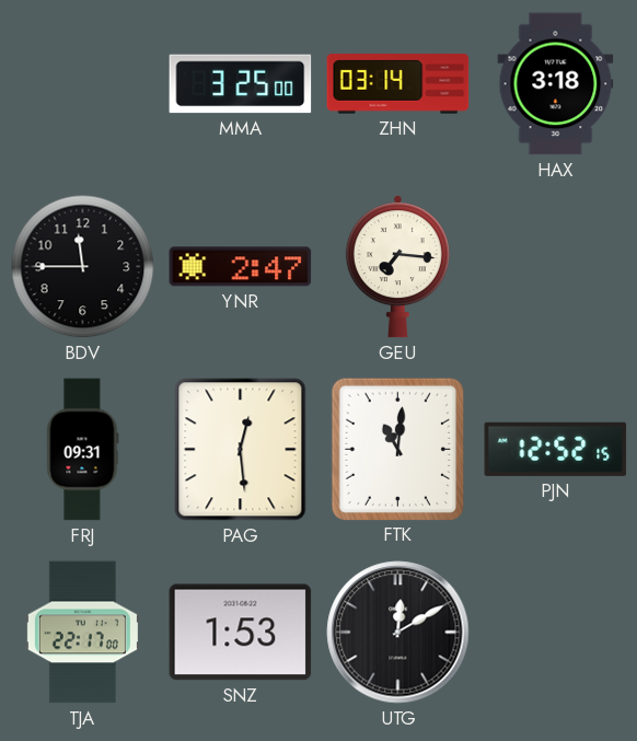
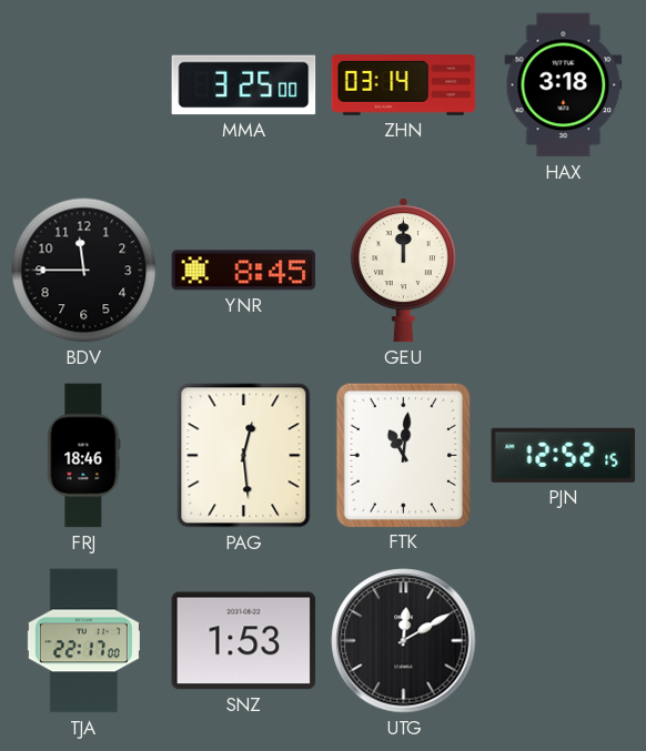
YNR: 2:47 -> 8:45 (244, 271)
GEU: 7:16 -> 12:00 (403, 271)
FRJ: 09:31 -> 18:46 (84, 456)
